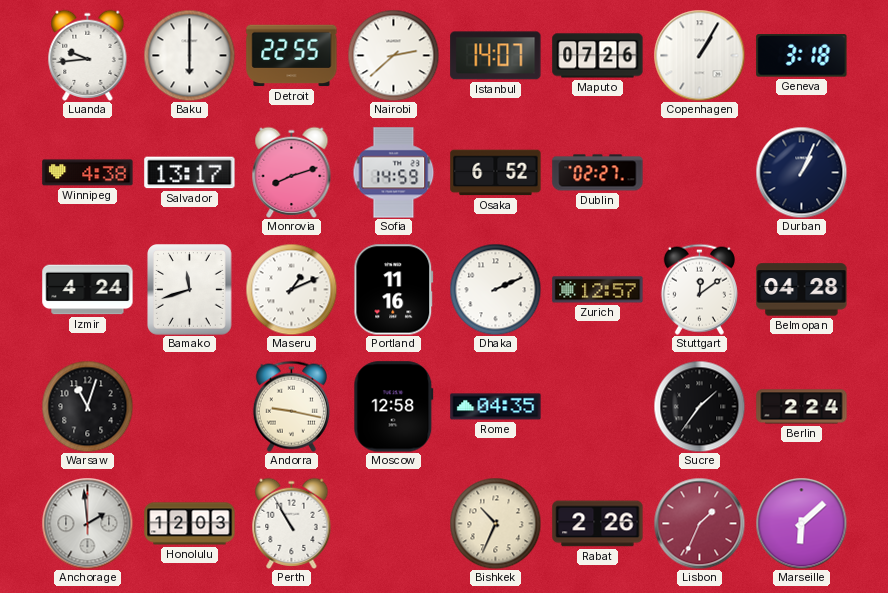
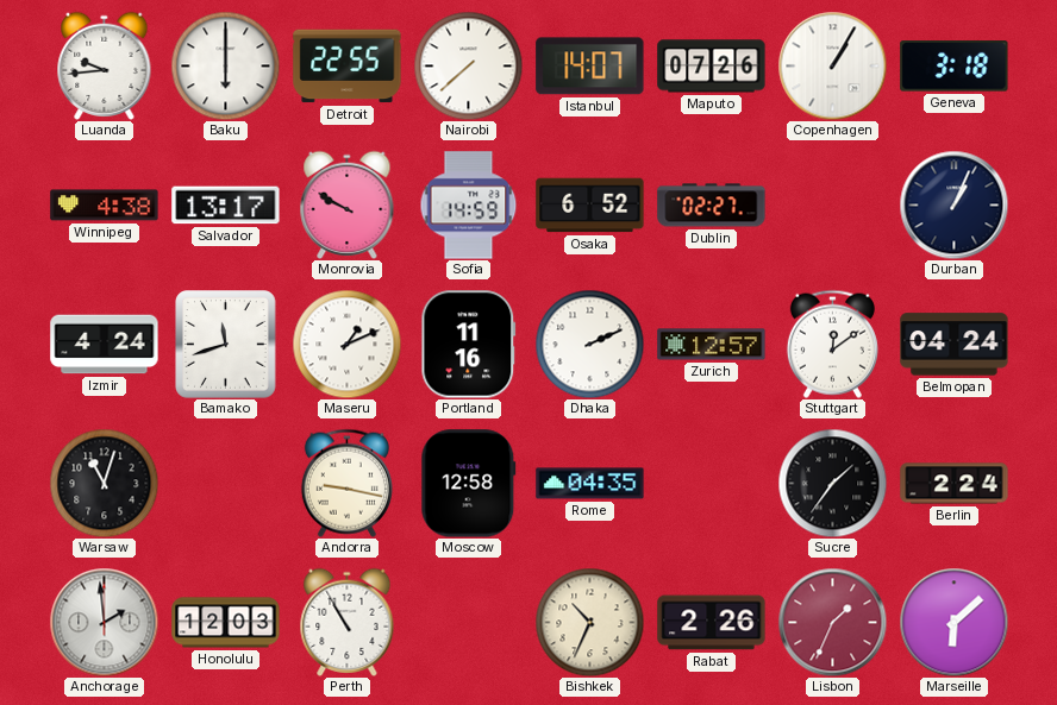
Nairobi: 2:38 -> 7:38 (468, 65)
Monrovia: 8:12 -> 9:50 (348, 204)
Belmopan: 04:28 -> 04:24 (955, 345)
